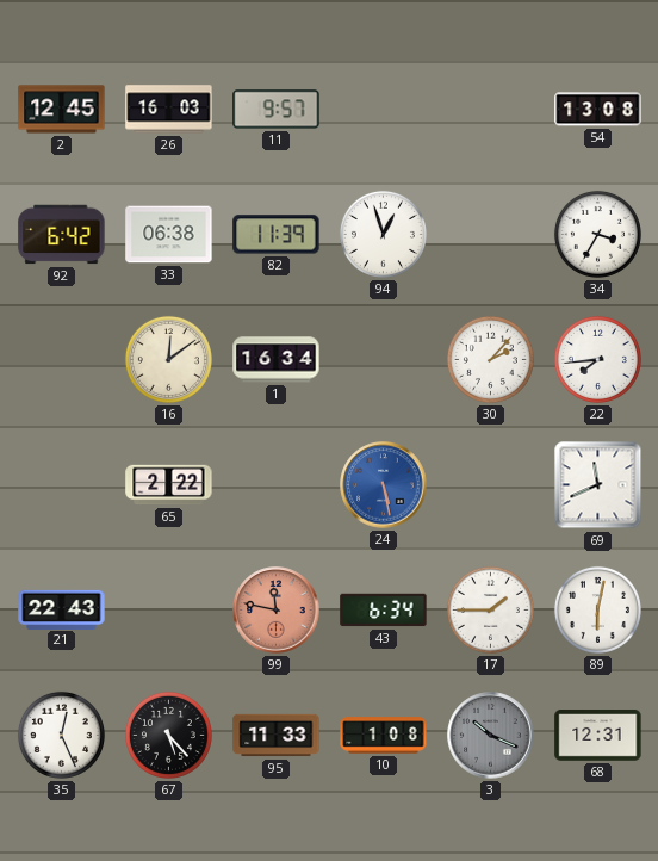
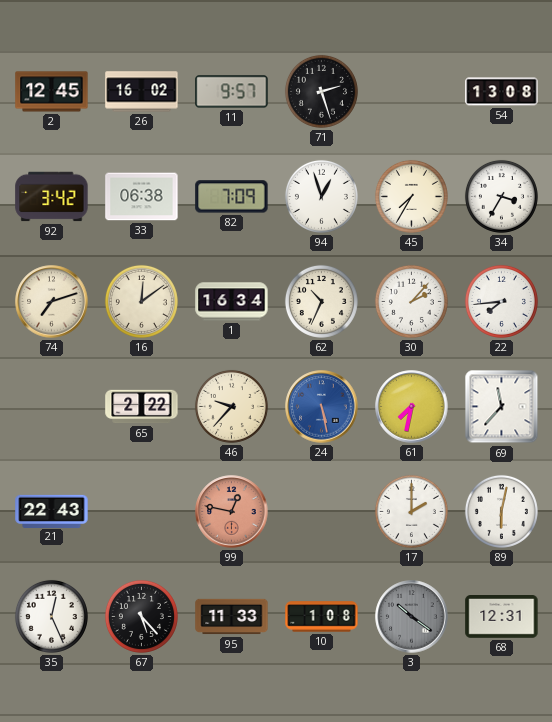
26: 16:03 -> 16:02 (142, 92)
71: none -> 2:27 (321, 91)
92: 6:42 -> 3:42 (52, 197)
82: 11:39 -> 7:09 (232, 197)
45: none -> 7:35 (411, 196)
74: none -> 7:12 (52, 302)
62: none -> 10:34 (321, 301)
46: none -> 9:37 (231, 406)
61: none -> 7:32 (412, 407)
69: 11:41 -> 11:37 (502, 407)
99: 11:47 -> 12:47 (232, 512)
43: 6:34 -> none (384, 611)
17: 1:45 -> 2:00 (411, 511)
3: 10:19 -> 10:21 (412, 617)
